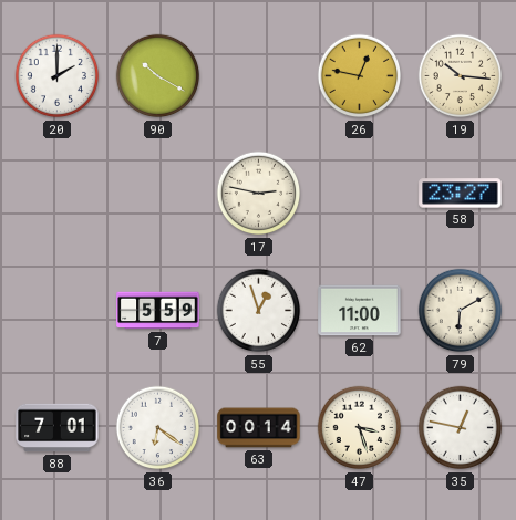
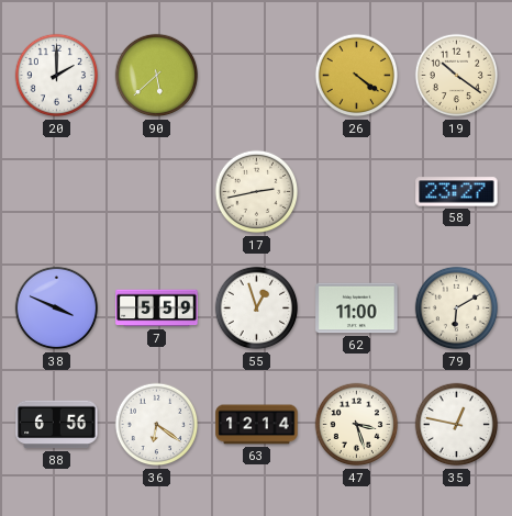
90: 10:20 -> 5:38 (157, 76)
26: 12:47 -> 4:21 (357, 76)
19: 10:16 -> 10:21 (457, 76)
17: 2:47 -> 2:43 (257, 192)
38: none -> 3:49 (57, 309)
88: 7:01 -> 6:56 (57, 425)
63: 00:14 -> 12:14 (257, 425)
